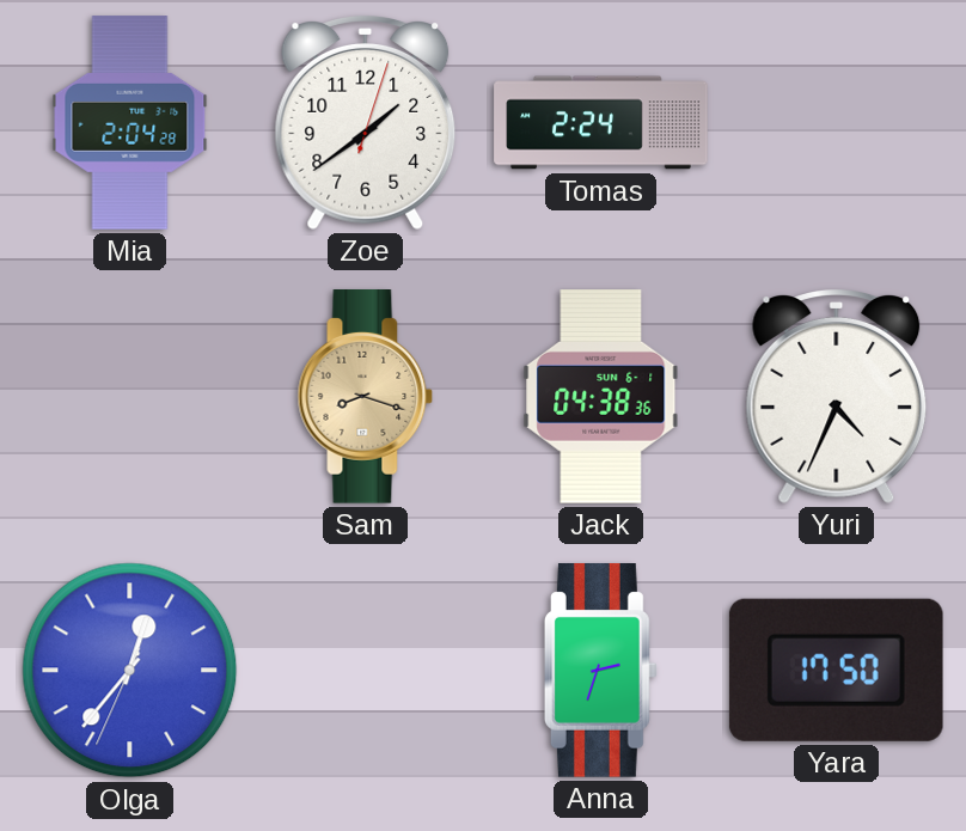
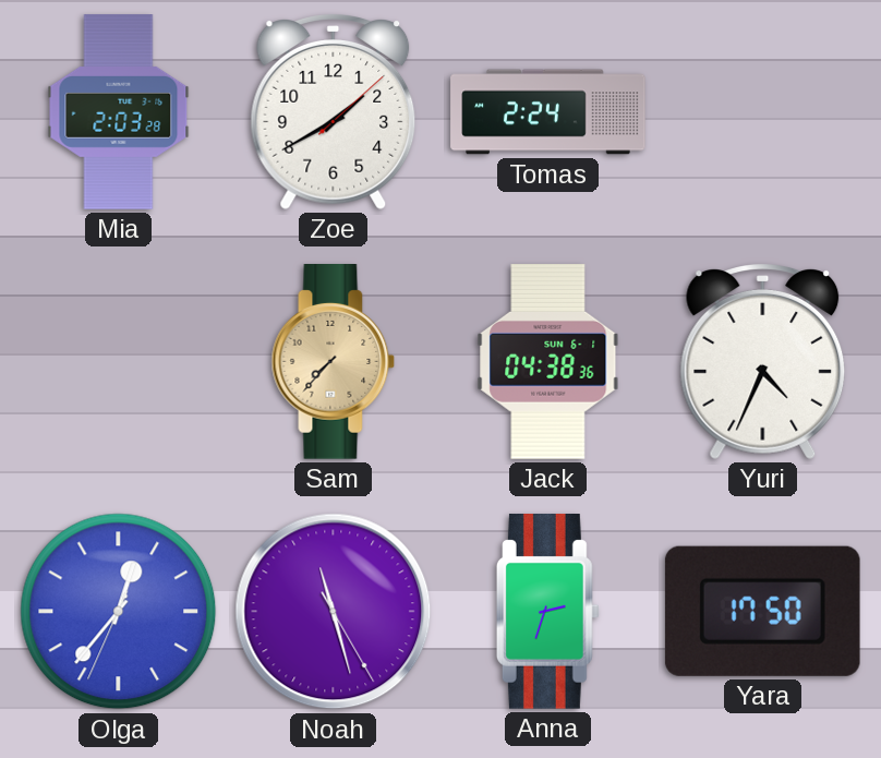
Mia: 2:04 -> 2:03 (119, 112)
Zoe: 1:39 -> 1:40 (334, 111)
Sam: 8:18 -> 7:37 (334, 362)
Noah: none -> 11:27 (334, 612)
